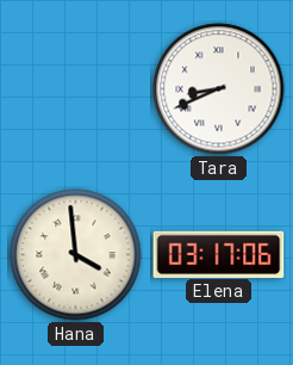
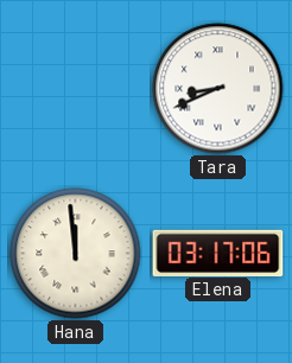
Hana: 3:59 -> 11:59 (76, 254)
